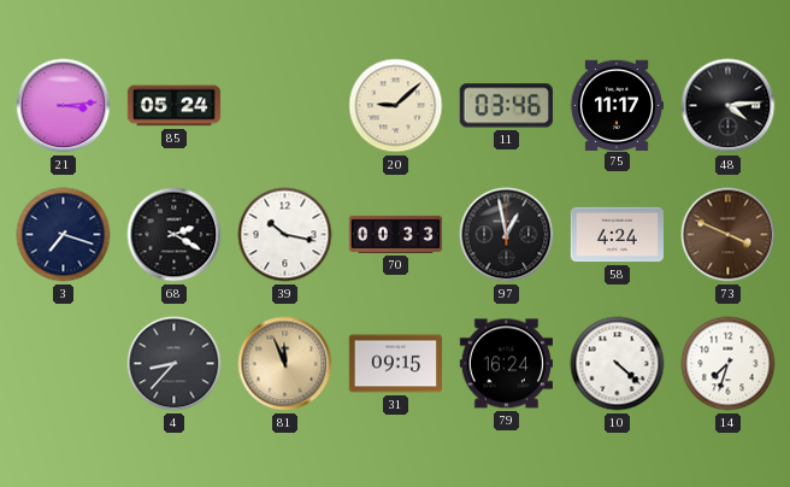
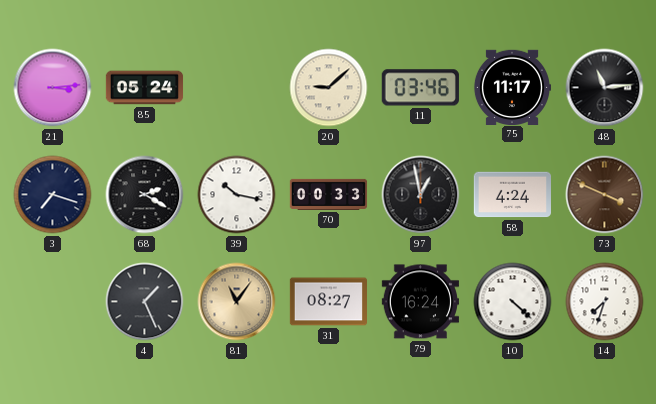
48: 4:14 -> 11:14 (605, 88)
4: 8:37 -> 1:26 (145, 302)
81: 11:56 -> 11:06 (237, 302)
31: 09:15 -> 08:27 (328, 302)
